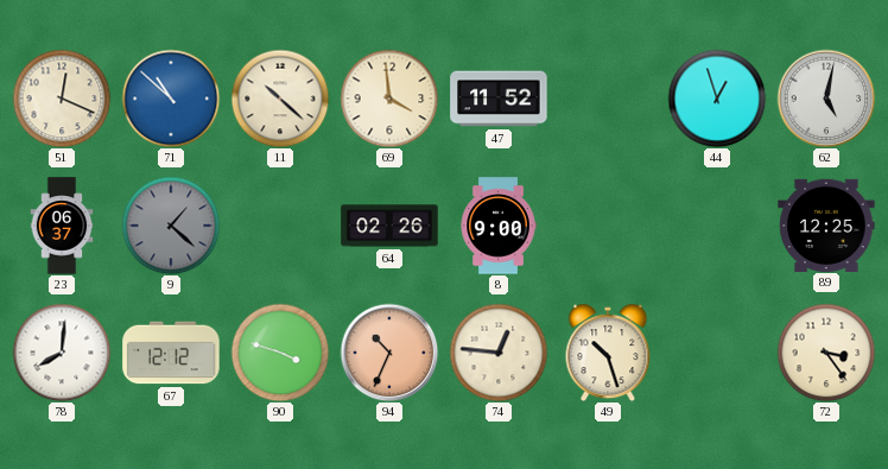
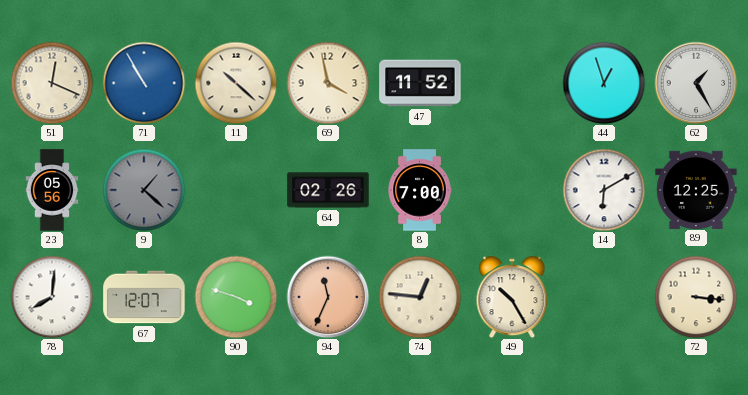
71: 10:52 -> 10:55 (144, 83)
69: 3:59 -> 3:58 (328, 83)
62: 5:02 -> 1:25 (696, 83)
23: 06:37 -> 05:56 (52, 190)
8: 9:00 -> 7:00 (420, 190)
14: none -> 6:10 (604, 190)
67: 12:12 -> 12:07 (144, 297)
94: 10:34 -> 11:34 (328, 297)
49: 10:27 -> 10:25 (512, 297)
72: 3:24 -> 3:16 (696, 297)
